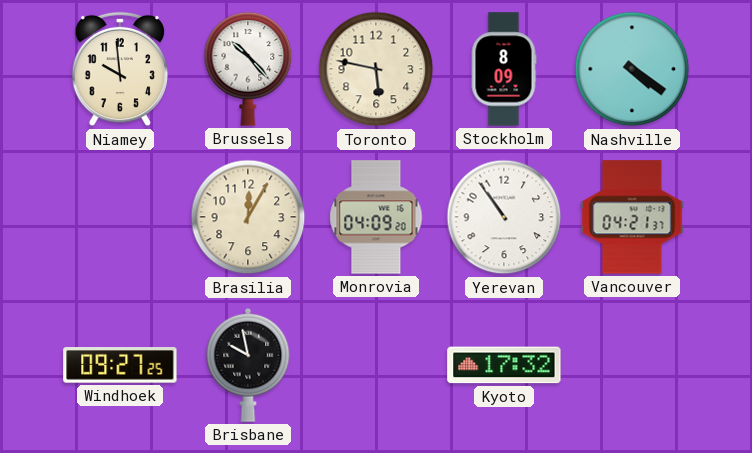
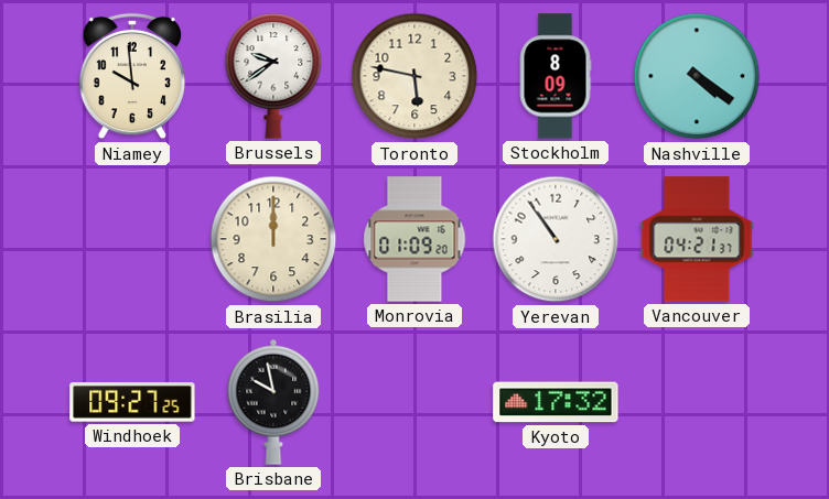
Brussels: 10:23 -> 9:39 (273, 76)
Brasilia: 12:05 -> 12:00 (273, 239)
Monrovia: 04:09 -> 01:09 (415, 239)
